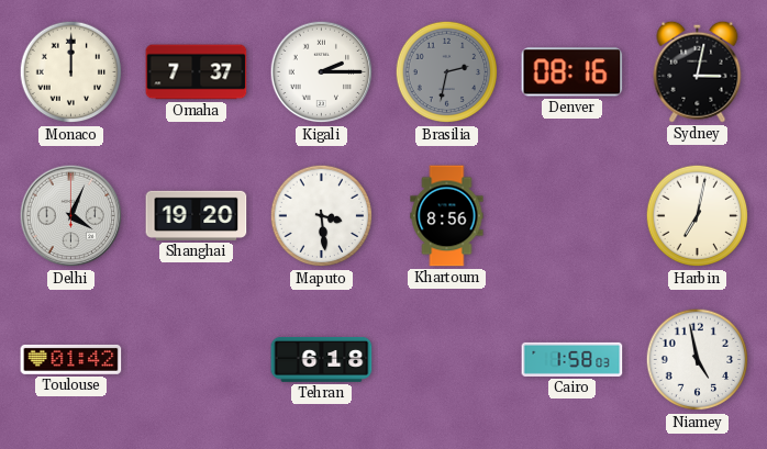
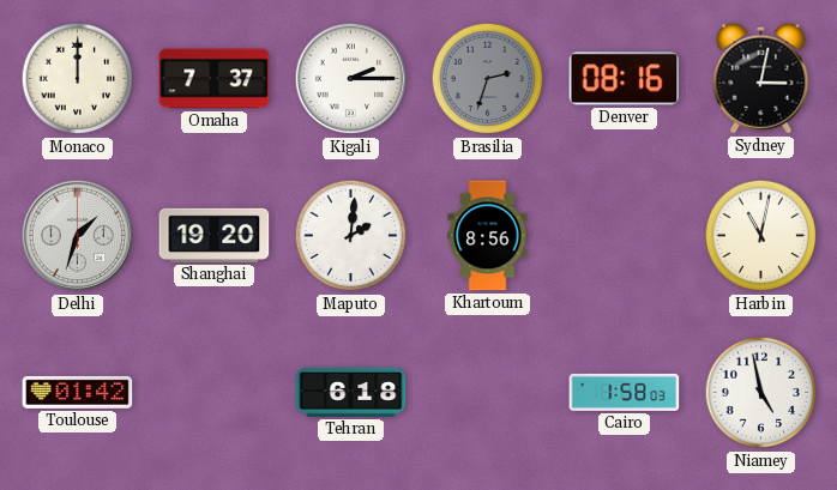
Brasilia: 2:32 -> 2:33 (488, 79)
Delhi: 4:04 -> 1:33 (78, 236)
Maputo: 3:29 -> 2:01 (351, 236)
Harbin: 7:02 -> 11:02 (761, 236)
